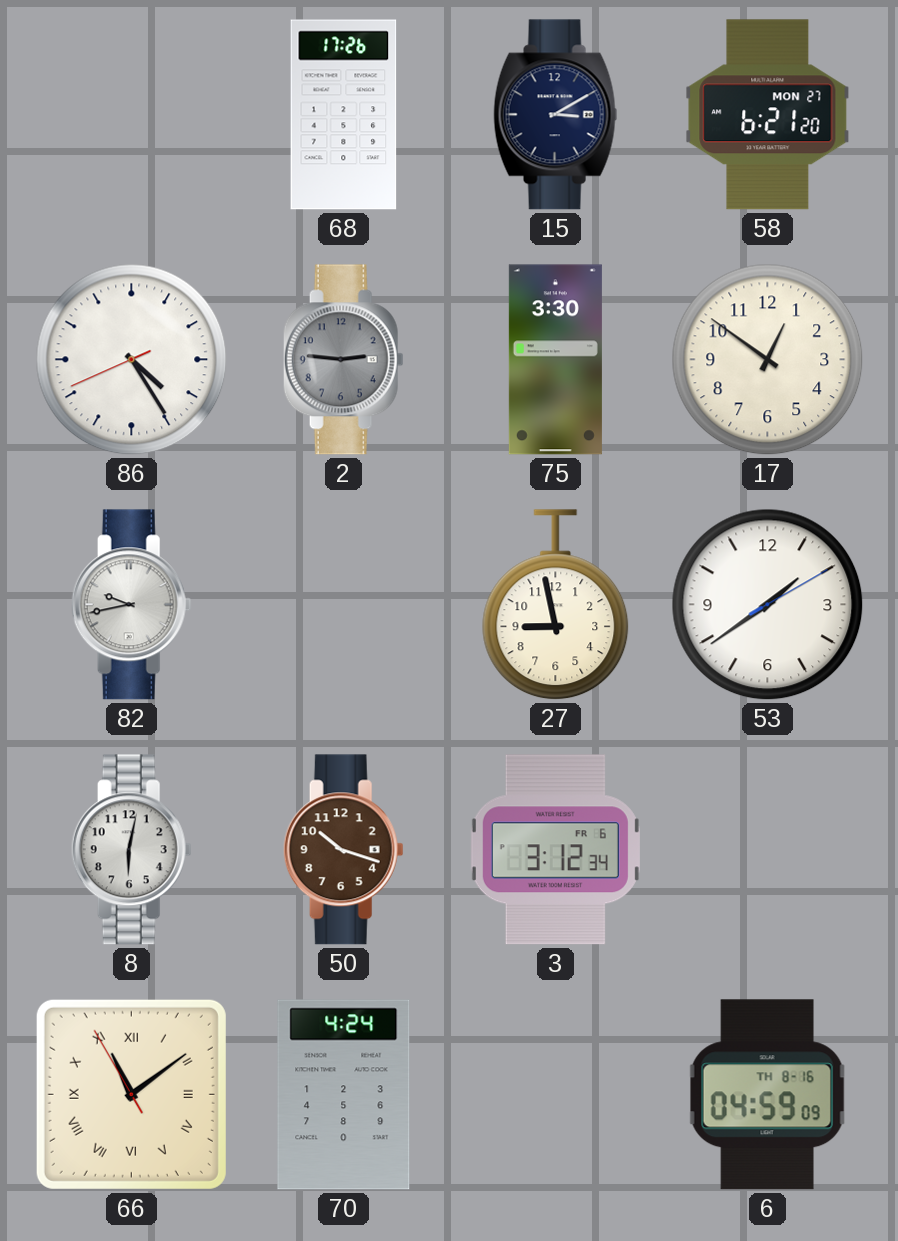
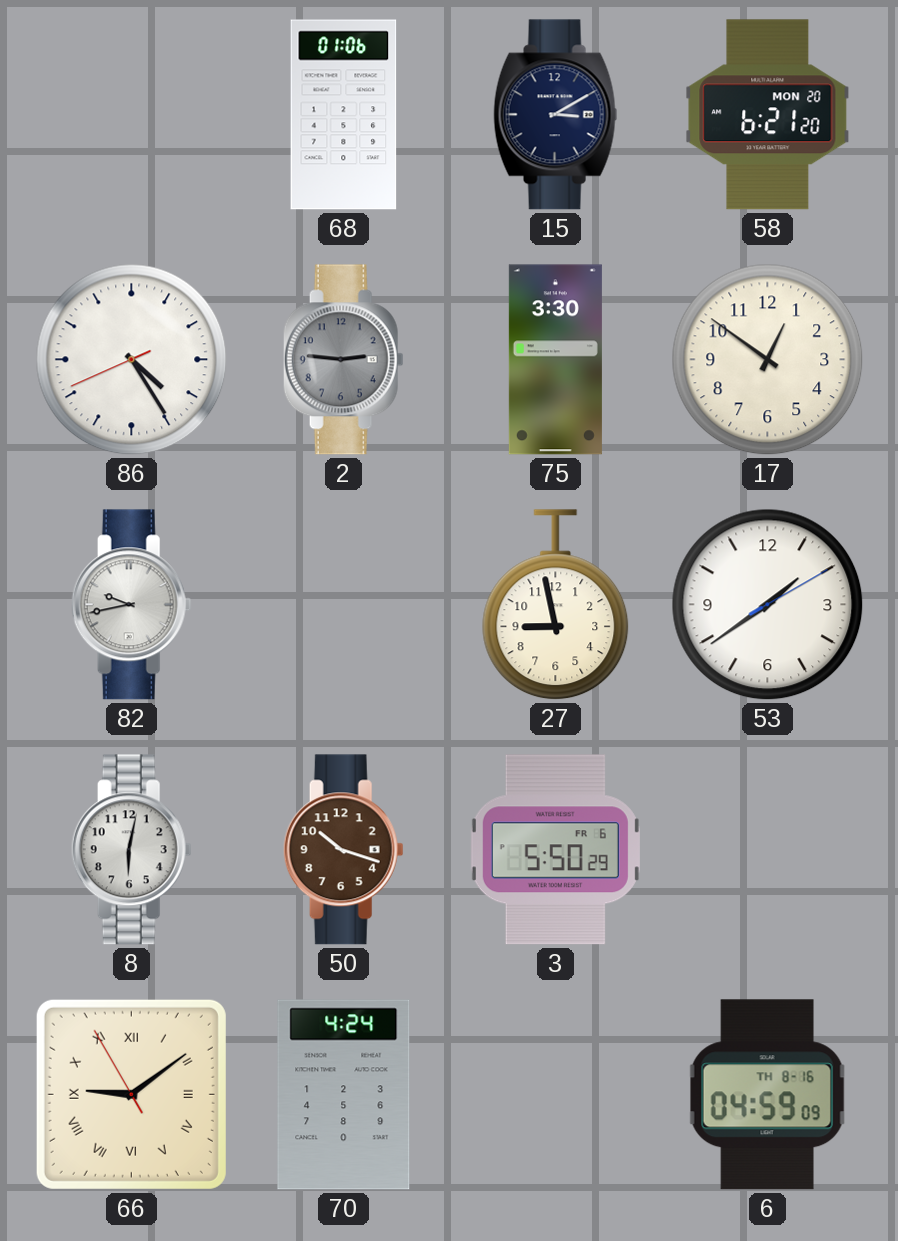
68: 17:26 -> 01:06 (344, 115)
58 date: MON 27 -> MON 20 (768, 115)
3: 3:12 -> 5:50 (555, 850)
66: 11:08 -> 9:08 (131, 1094)
